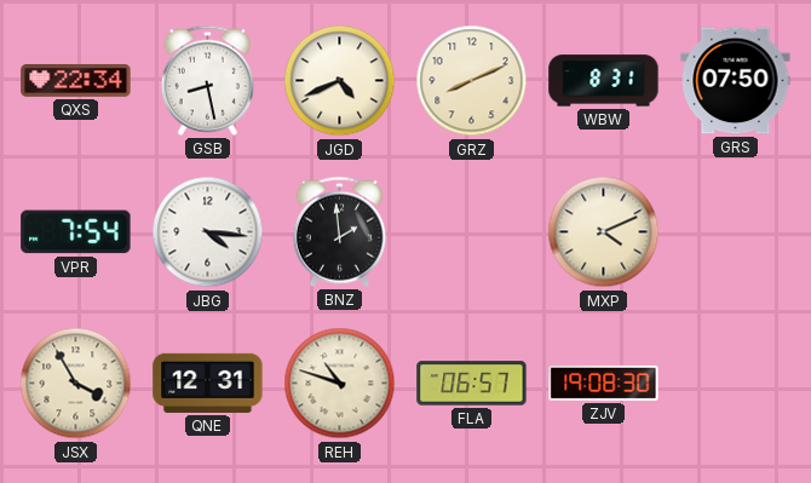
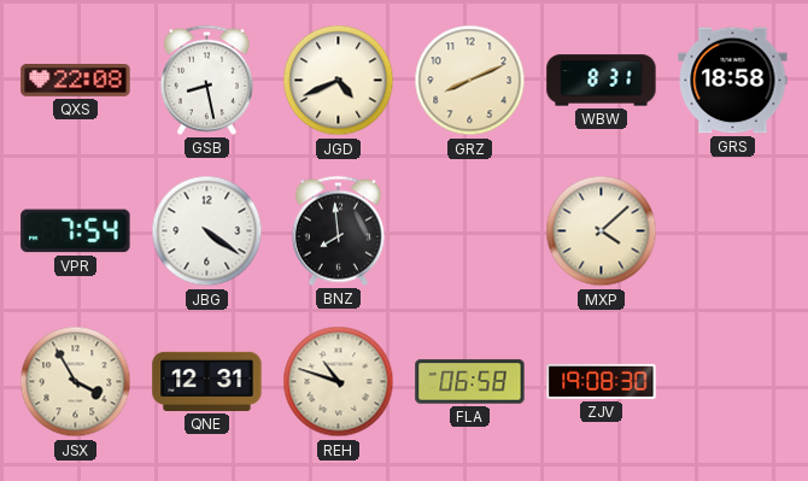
QXS: 22:34 -> 22:08 (76, 81)
GRS: 07:50 -> 18:58 (733, 81)
JBG: 4:16 -> 4:21 (207, 231)
BNZ: 1:59 -> 7:59 (338, 230)
MXP: 4:11 -> 4:08 (602, 231)
FLA: 06:57 -> 06:58 (470, 382)
